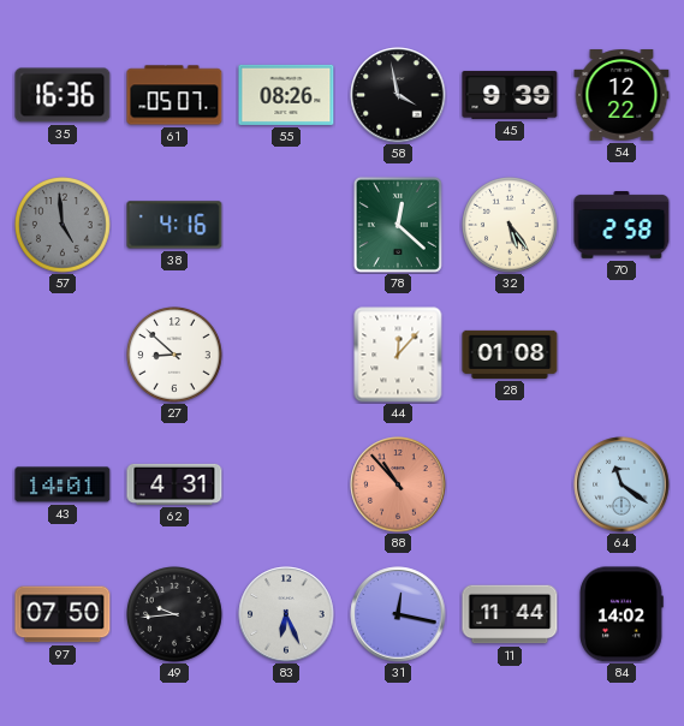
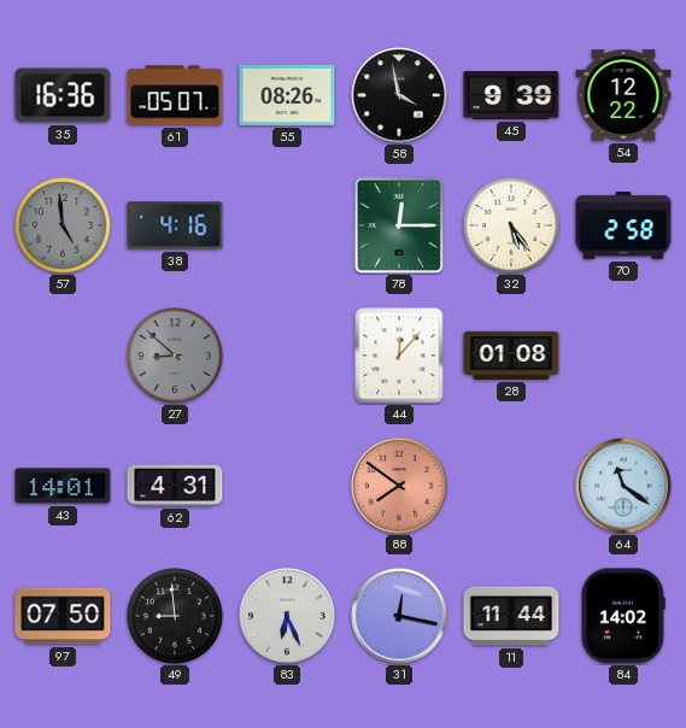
78: 12:22 -> 12:15 (399, 225)
27 dial: white -> grey (176, 357)
88: 10:53 -> 7:51 (399, 486)
49: 9:44 -> 8:59 (176, 617)
